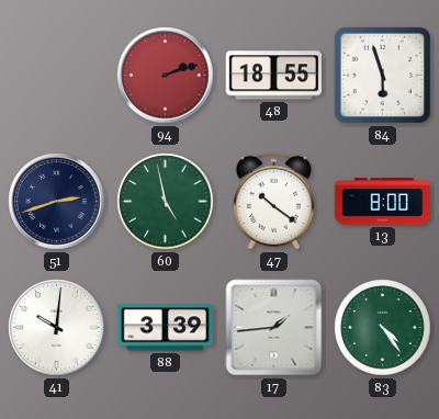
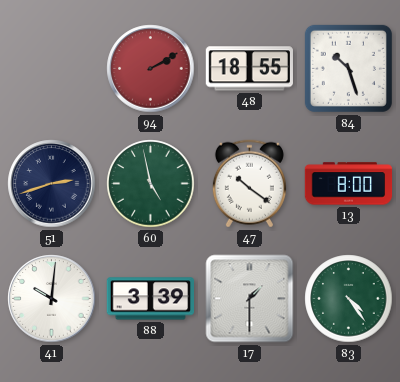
94: 2:12 -> 2:10 (151, 69)
84: 5:57 -> 10:27 (348, 68)
17: 1:44 -> 1:30 (250, 299)
